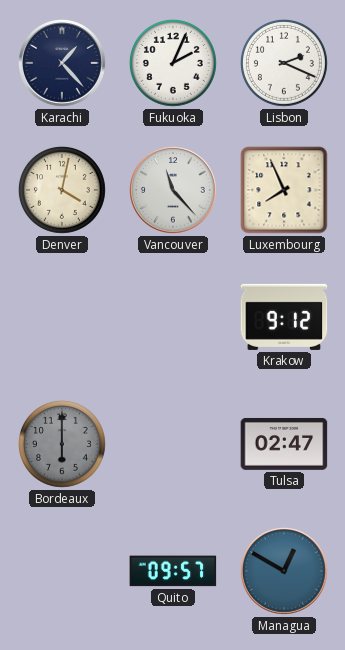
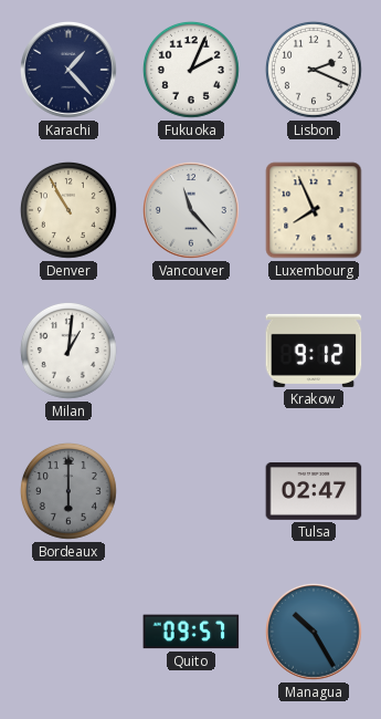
Denver: 4:02 -> 10:55 (68, 210)
Milan: none -> 1:01 (68, 351)
Managua: 12:50 -> 10:25 (315, 633)
